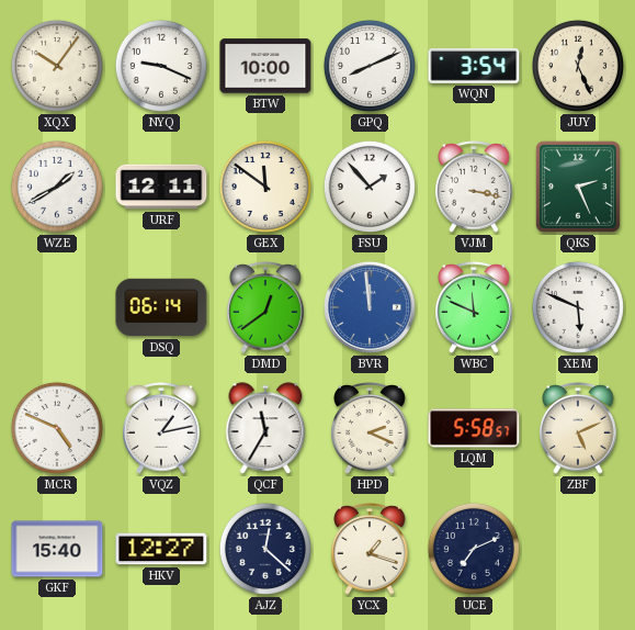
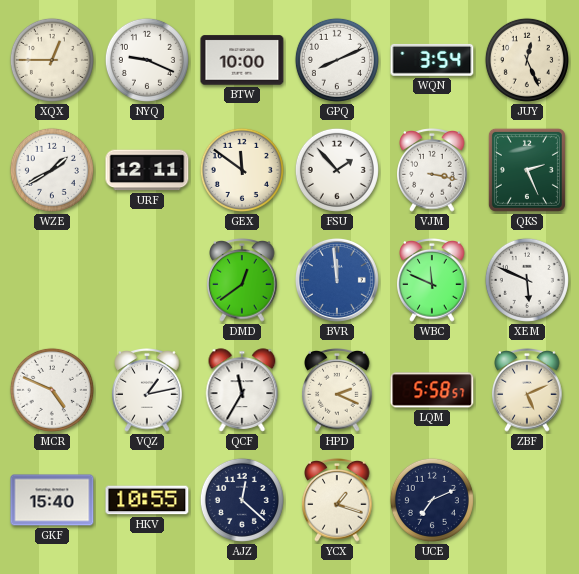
XQX: 10:06 -> 12:45 (52, 60)
DSQ: 06:14 -> none (161, 307)
HKV: 12:27 -> 10:55 (147, 500)
